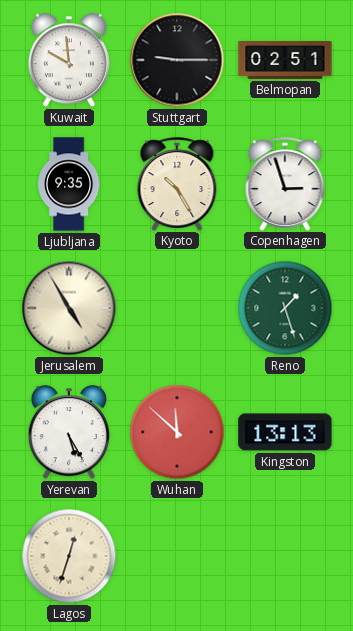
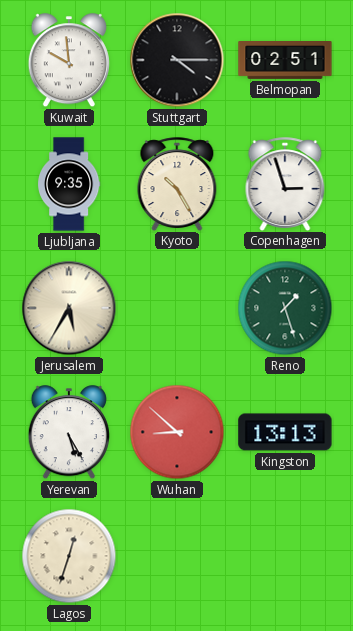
Stuttgart: 9:15 -> 4:15 (177, 60)
Jerusalem: 4:55 -> 5:35 (69, 308)
Wuhan: 11:52 -> 8:52 (177, 432)
